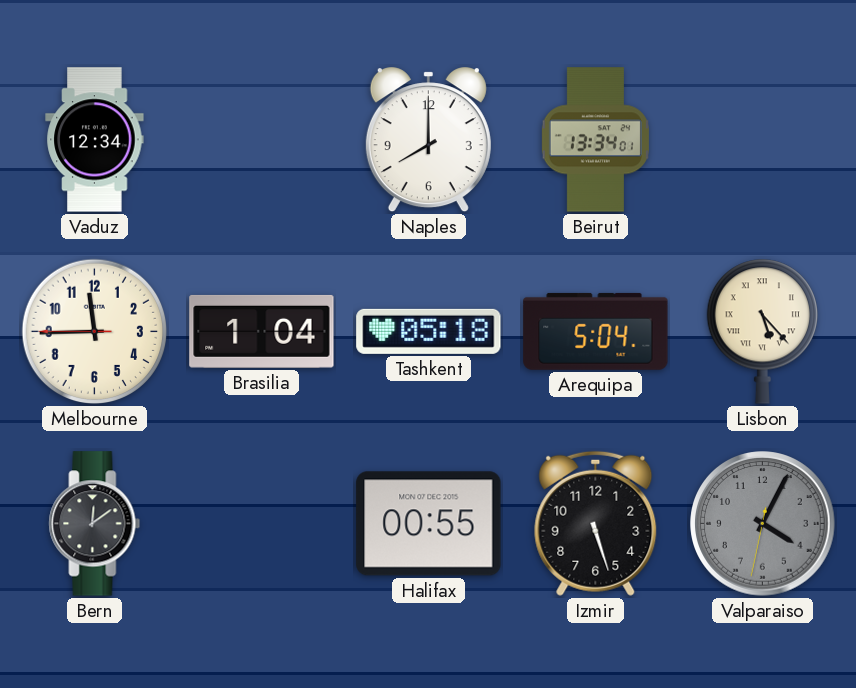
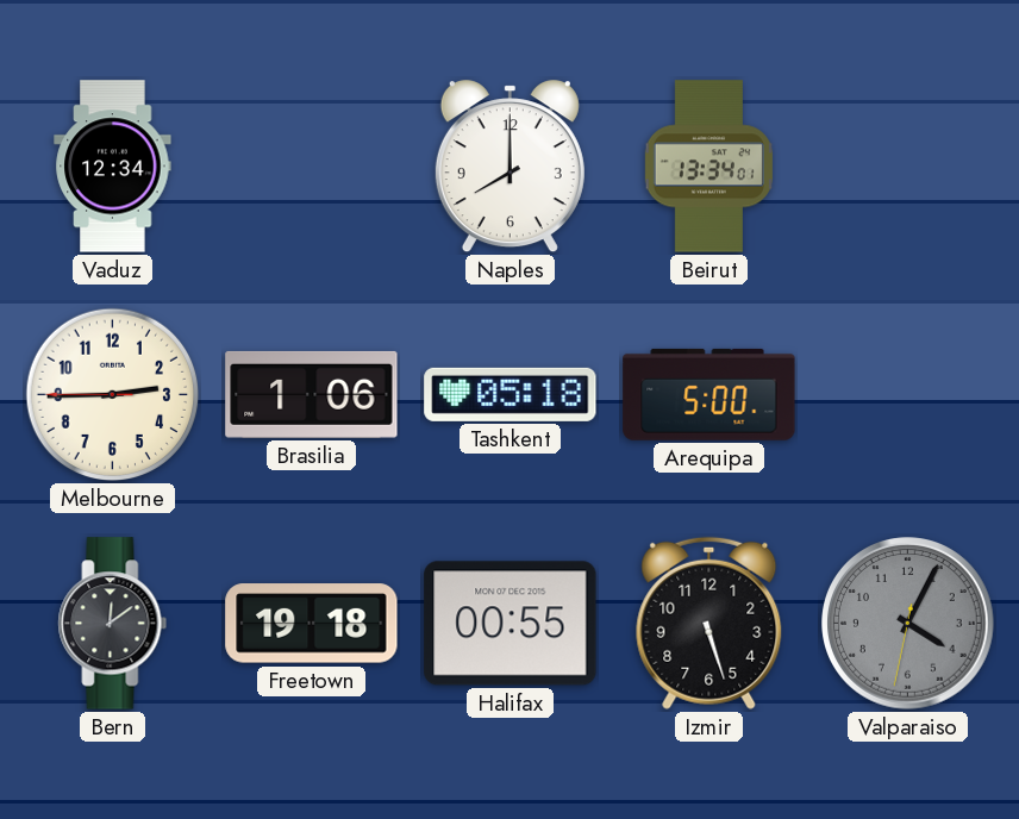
Melbourne: 11:44 -> 2:44 (113, 395)
Brasilia: 1:04 -> 1:06 (312, 394)
Arequipa: 5:04 -> 5:00 (709, 394)
Lisbon: 5:23 -> none (762, 331)
Freetown: none -> 19:18 (312, 624)
